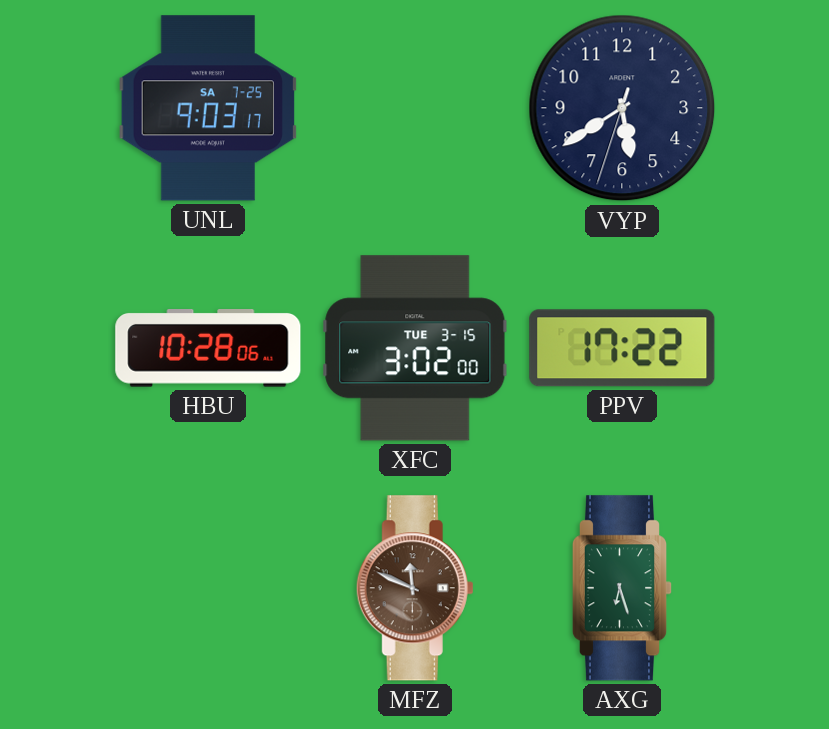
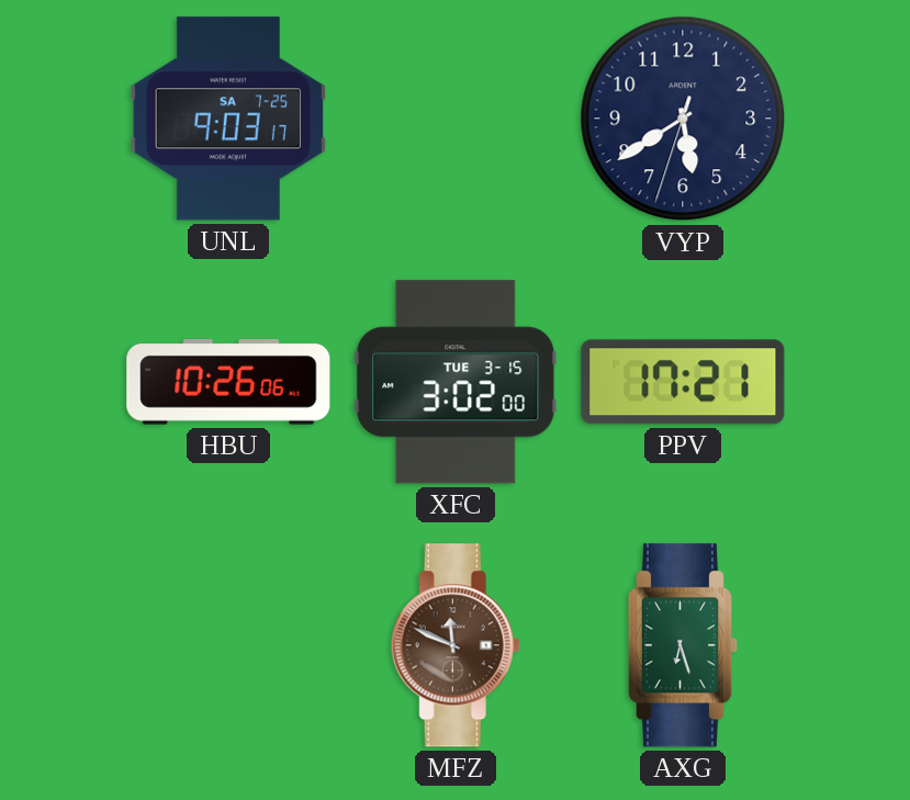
HBU: 10:28 -> 10:26 (228, 383)
PPV: 17:22 -> 17:21 (683, 382)
